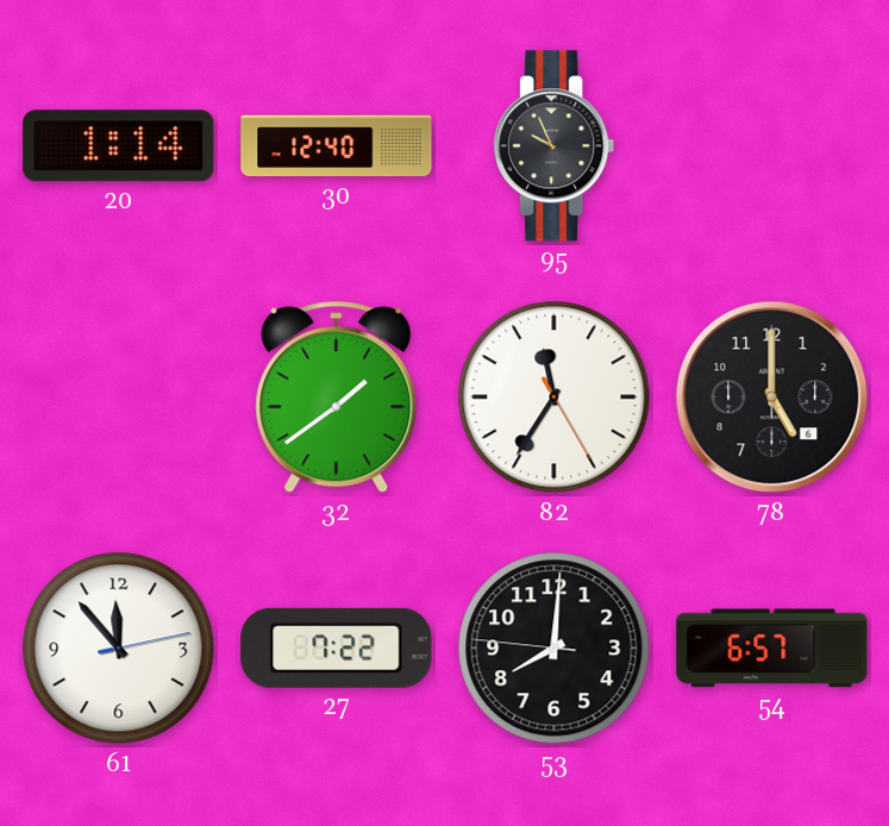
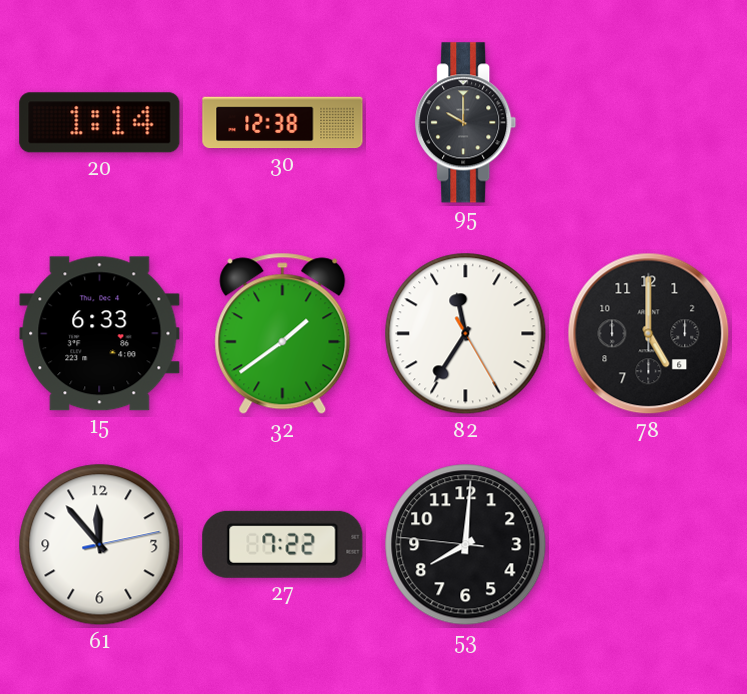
30: 12:40 -> 12:38 (283, 123)
95: 9:56 -> 10:00 (466, 123)
15: none -> 6:33 (100, 334)
54: 6:57 -> none (772, 649)
